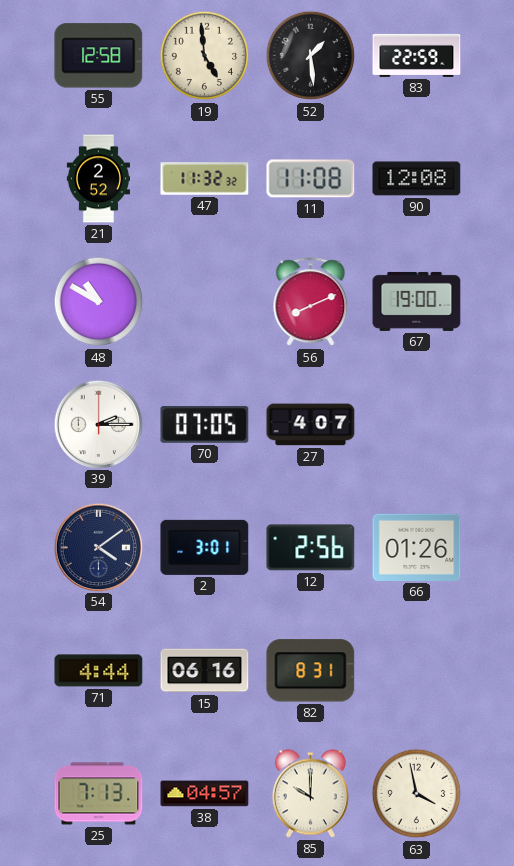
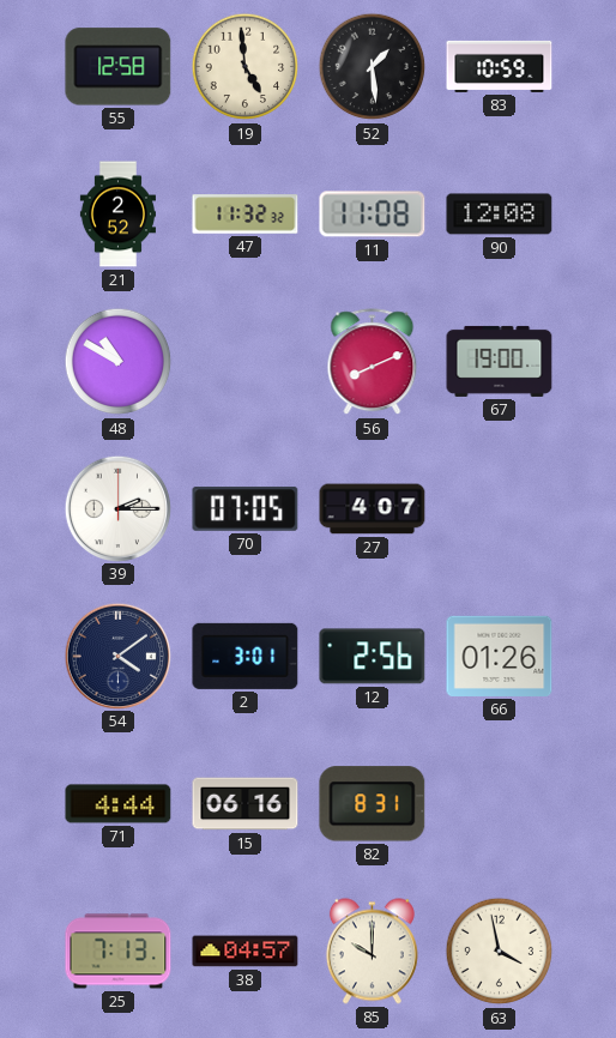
83: 22:59 -> 10:59 (500, 66)
